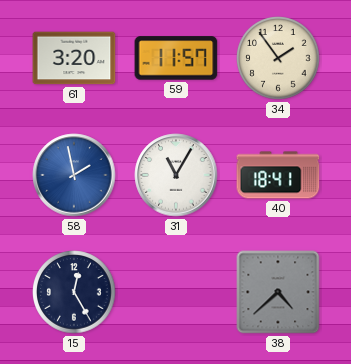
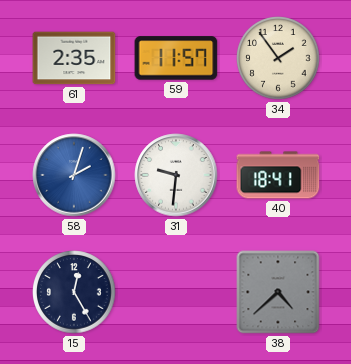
61: 3:20 -> 2:35 (74, 58)
58: 1:58 -> 2:03 (74, 175)
31: 11:05 -> 9:31 (176, 175)
